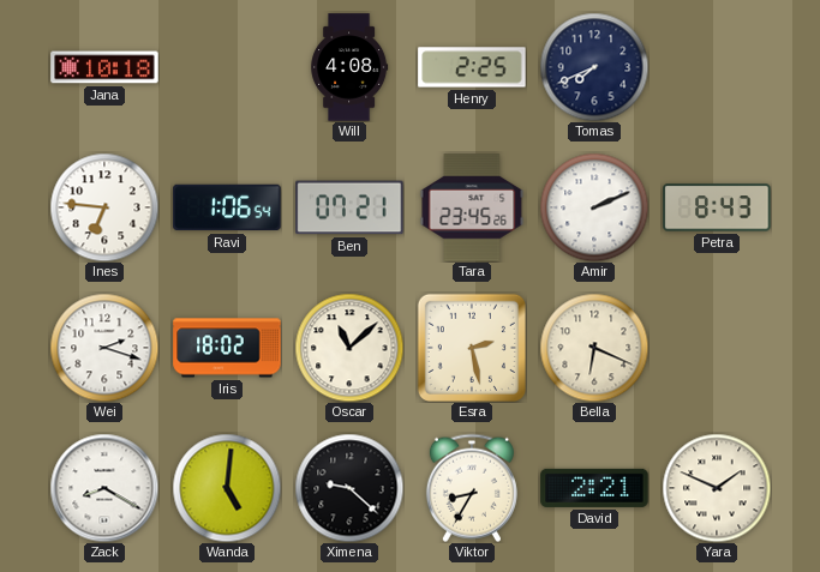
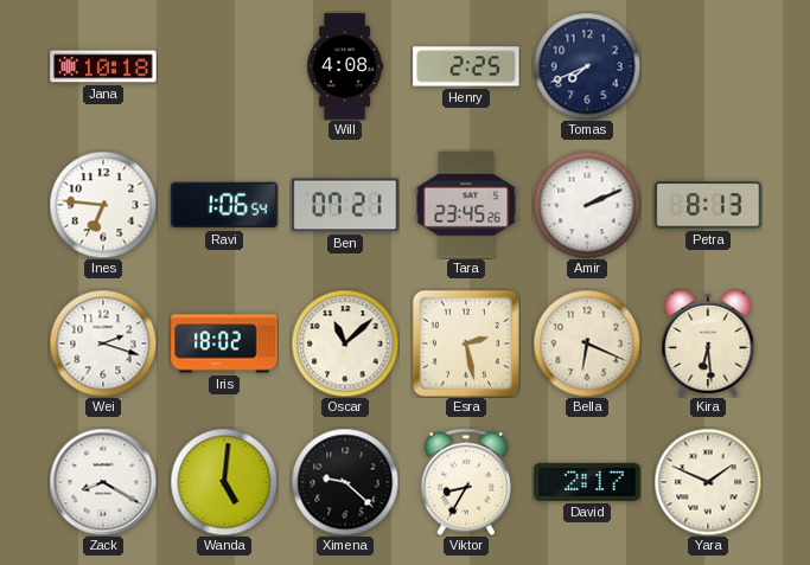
Petra: 8:43 -> 8:13 (708, 205)
Kira: none -> 6:29 (708, 344)
David: 2:21 -> 2:17 (587, 482)
